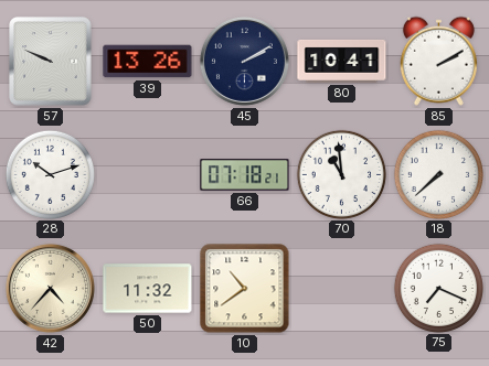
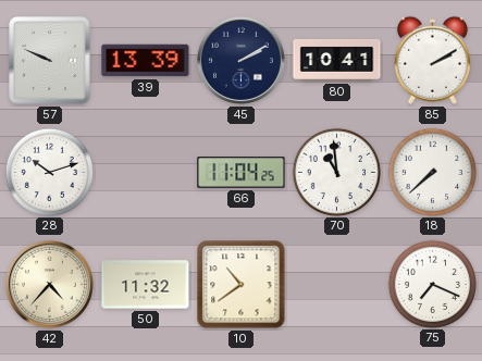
39: 13:26 -> 13:39 (146, 61)
66: 07:18 -> 11:04 (242, 173)
